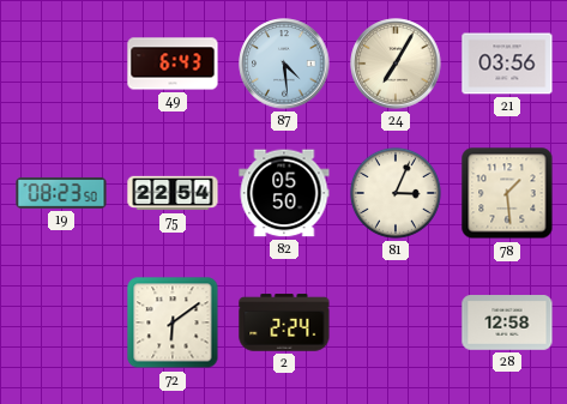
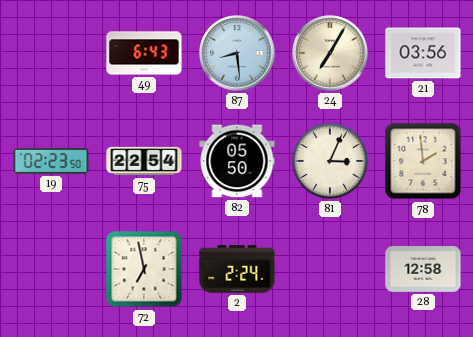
87: 4:29 -> 8:29 (237, 53)
19: 08:23 -> 02:23 (51, 161)
78: 1:29 -> 1:59 (423, 161)
72: 6:09 -> 6:58 (144, 269)
